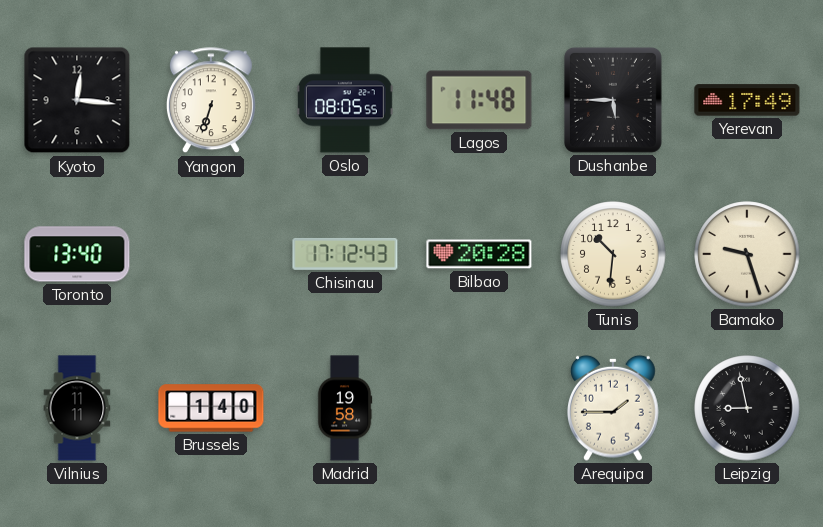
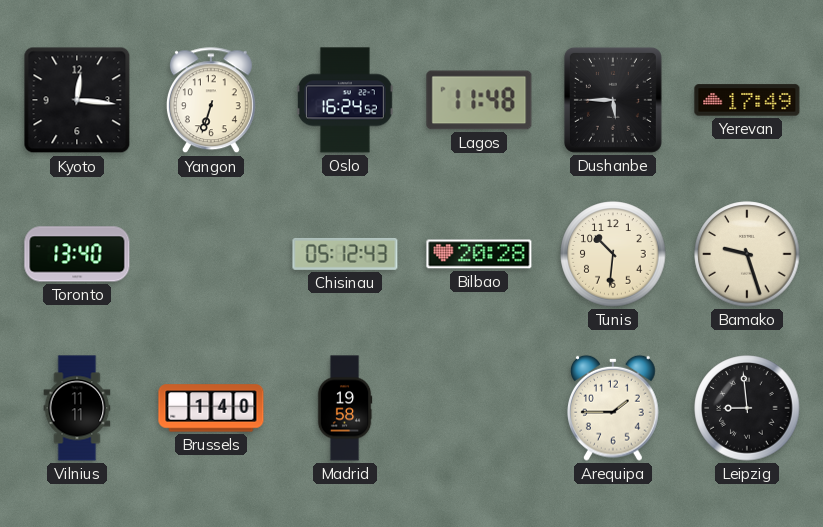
Oslo: 08:05 -> 16:24 (345, 100)
Chisinau: 17:12 -> 05:12 (345, 254)
Leipzig: 8:58 -> 8:59 (747, 408)
